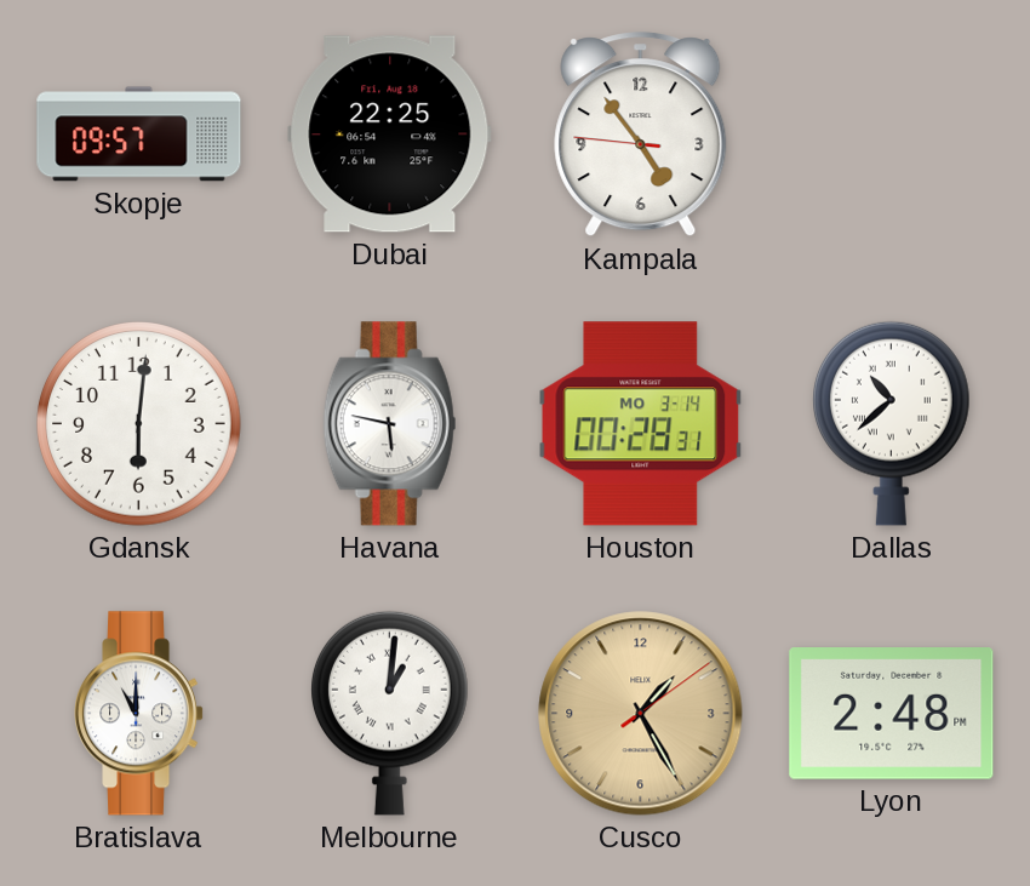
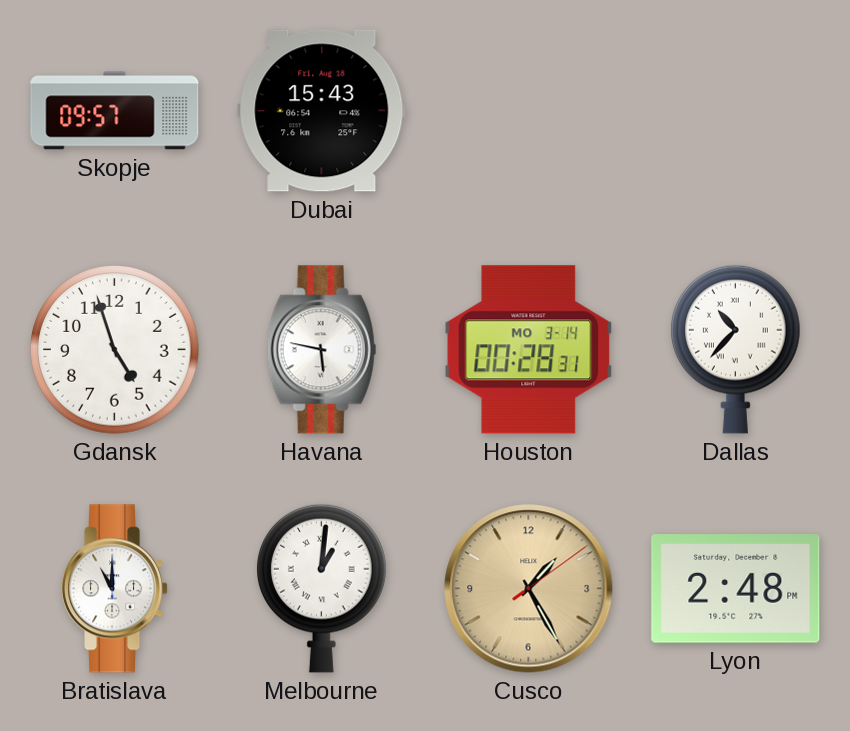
Dubai: 22:25 -> 15:43 (322, 111)
Kampala: 4:53 -> none (641, 135)
Gdansk: 6:01 -> 4:57 (115, 350)
Dallas: 10:38 -> 10:37 (736, 349)
